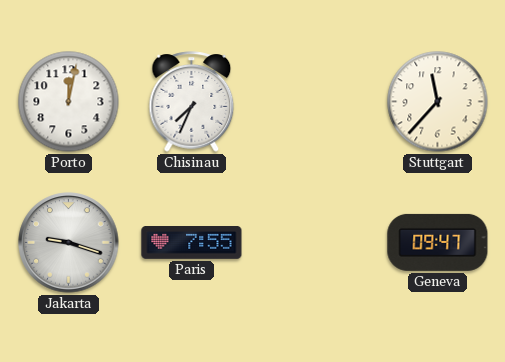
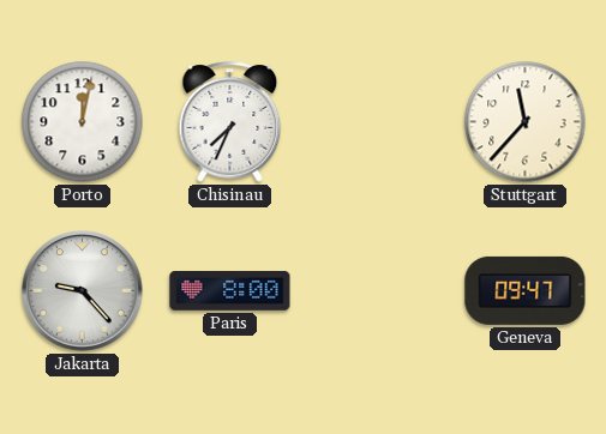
Jakarta: 9:18 -> 9:23 (83, 291)
Paris: 7:55 -> 8:00 (230, 291)
